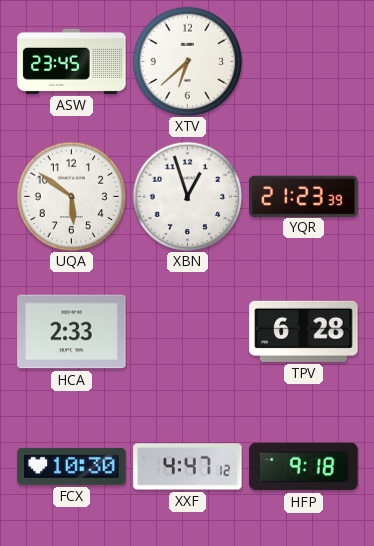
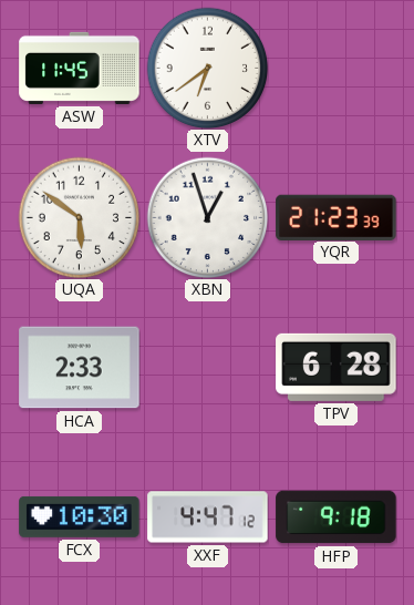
ASW: 23:45 -> 11:45 (80, 68)
XTV: 6:38 -> 6:39 (207, 68)
